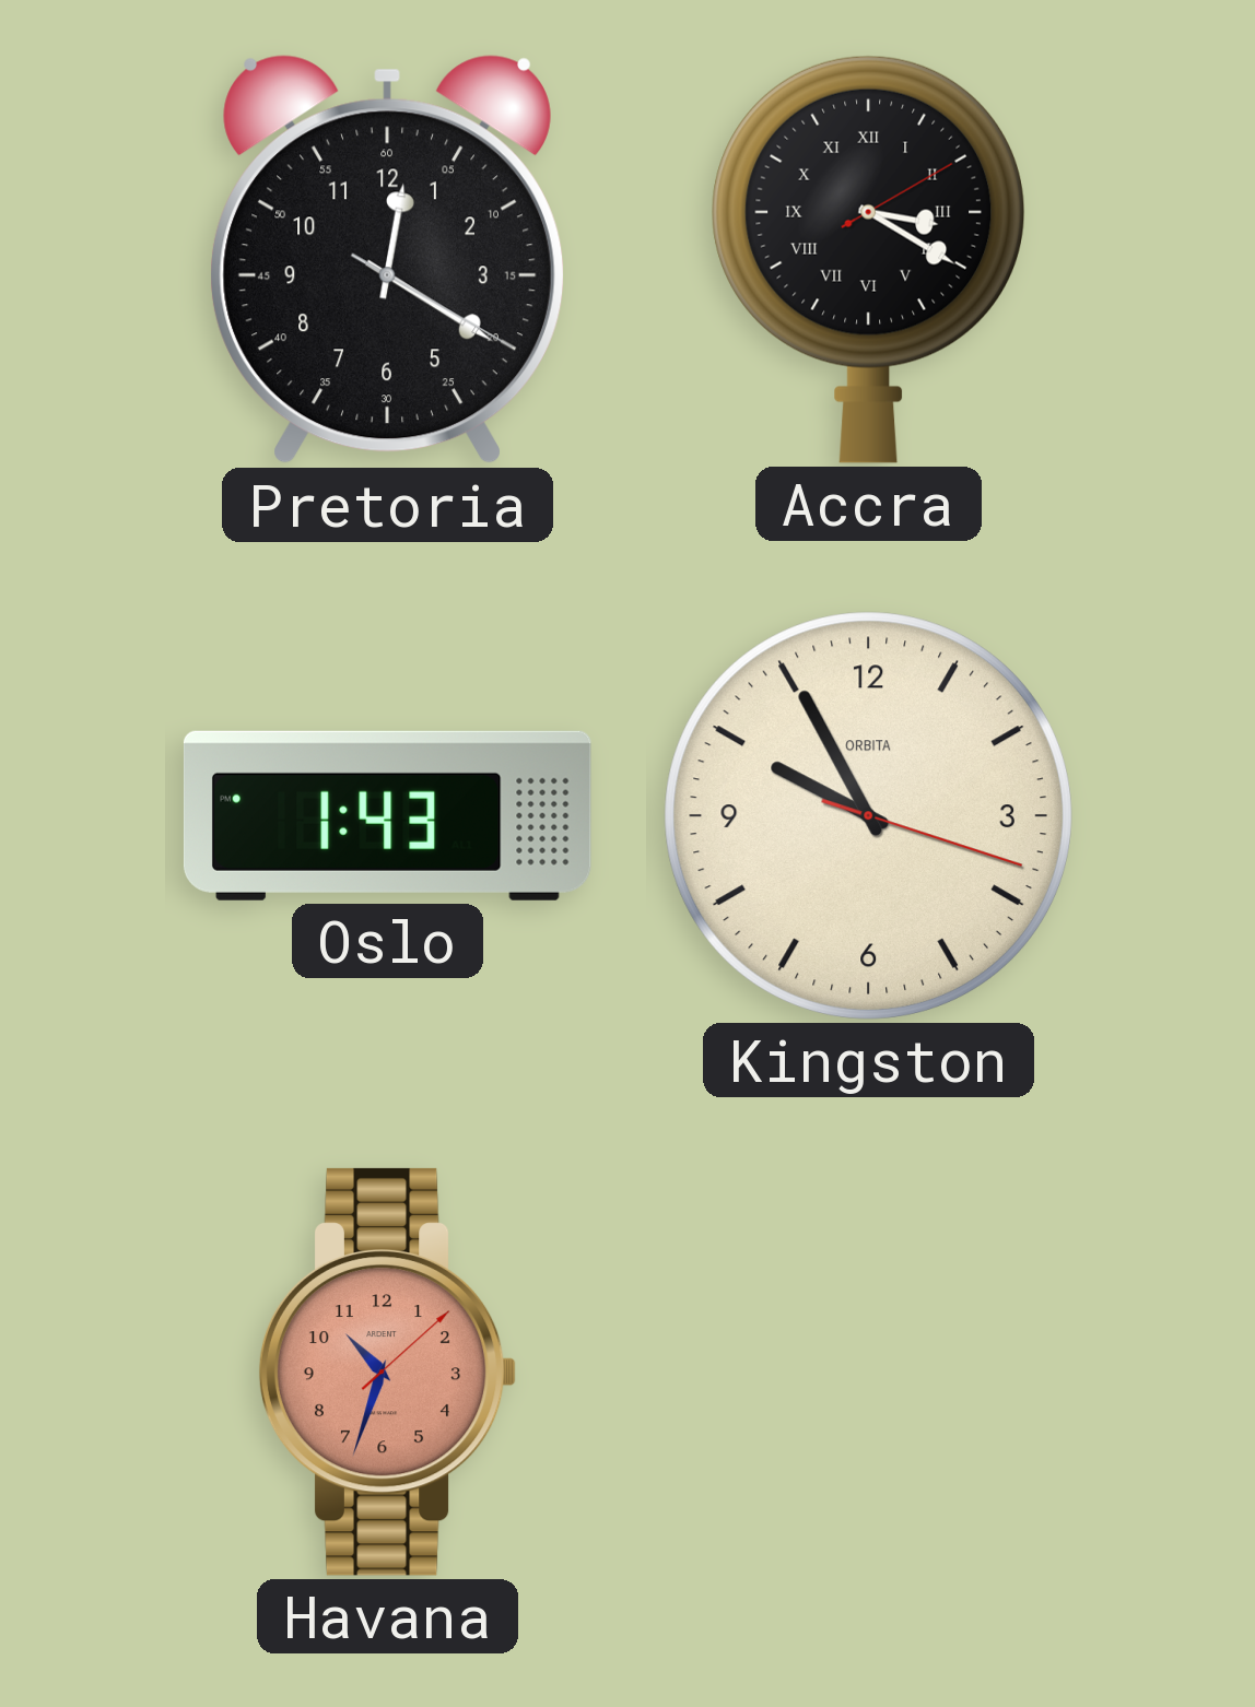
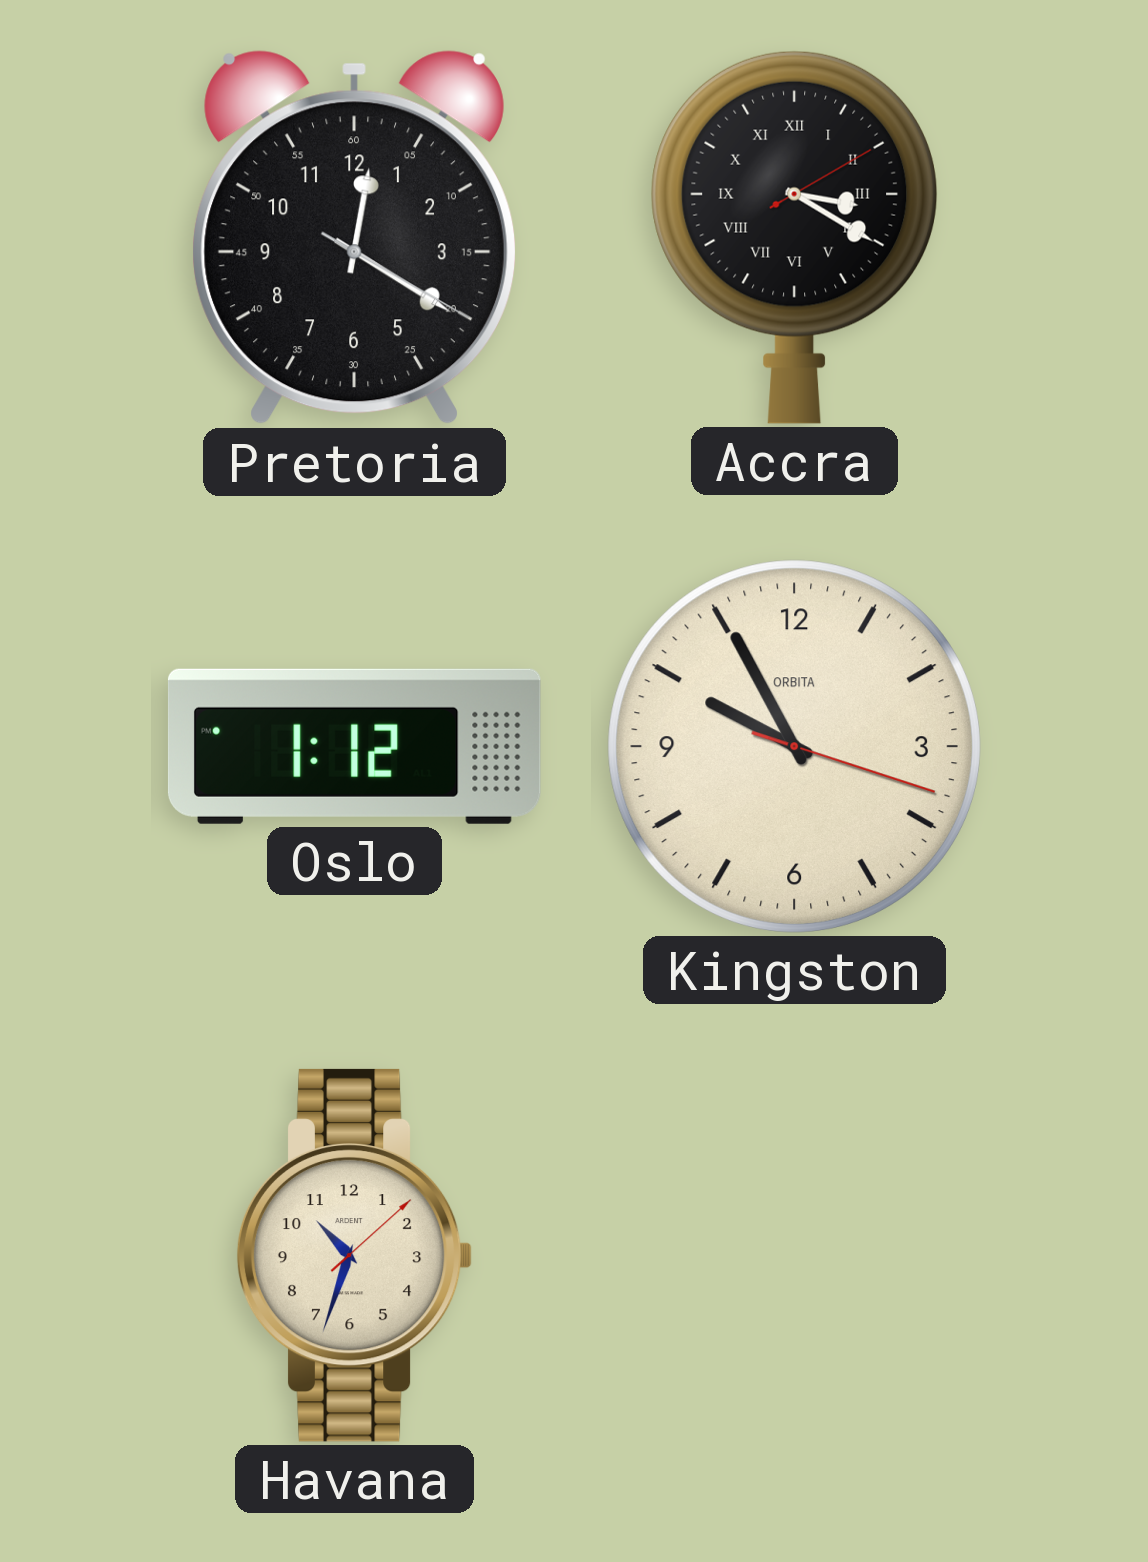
Oslo: 1:43 -> 1:12 (354, 746)
Havana dial: salmon -> cream (355, 1255)
